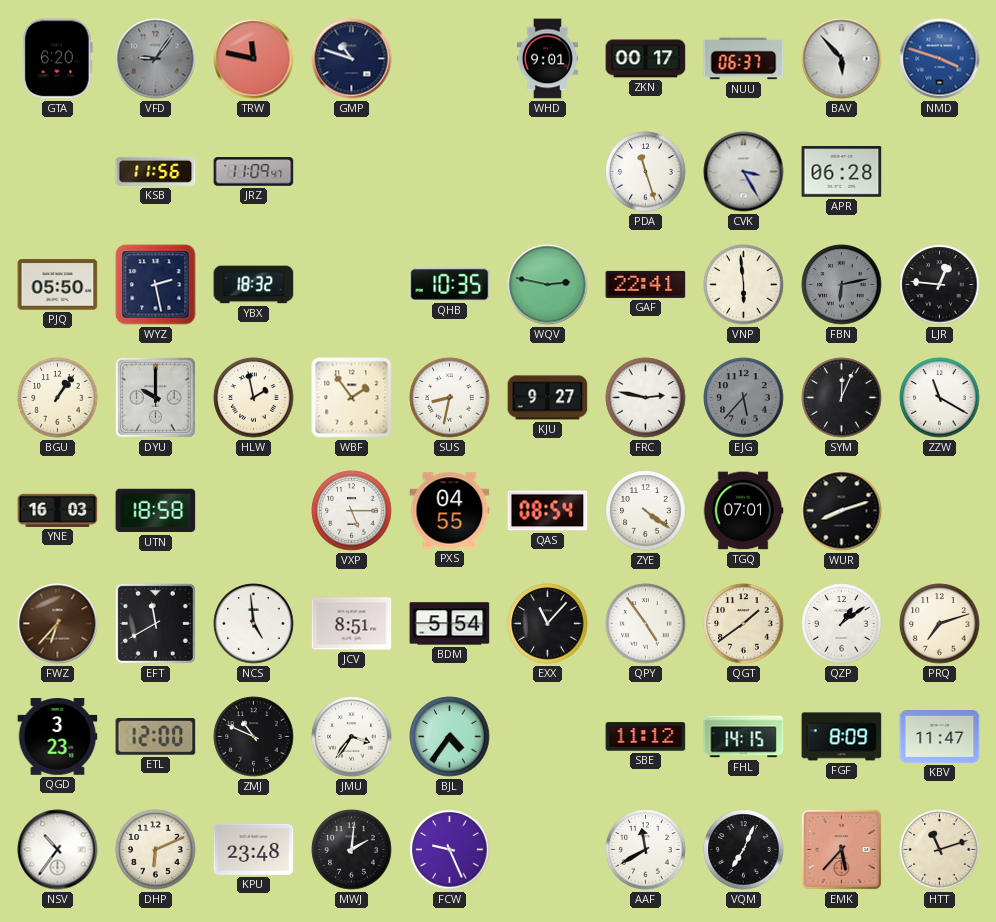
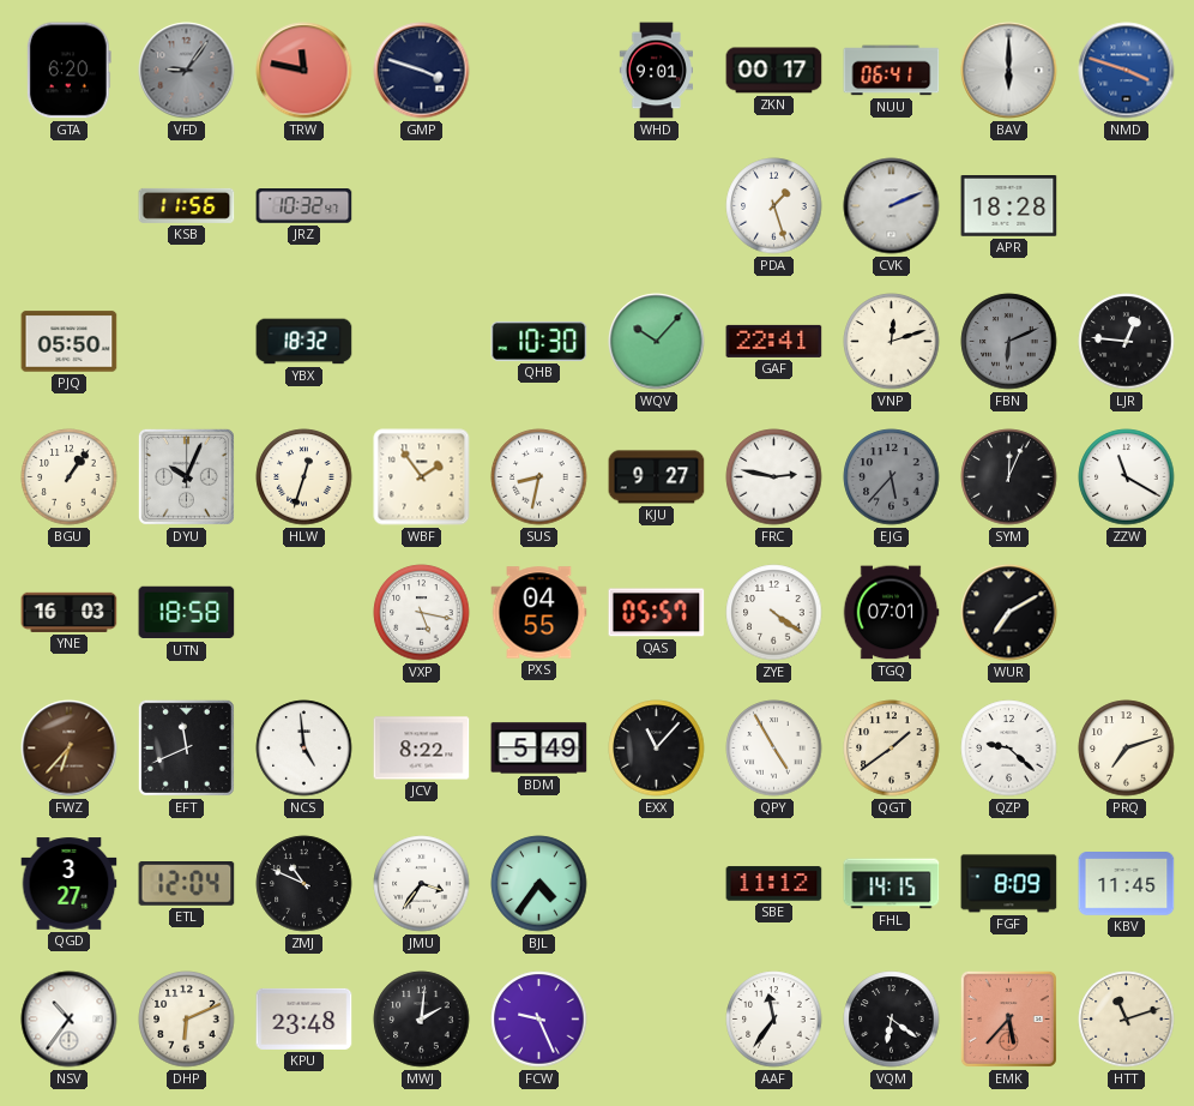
GMP: 10:48 -> 3:48 (422, 71)
NUU: 06:37 -> 06:41 (892, 71)
BAV: 5:53 -> 6:00 (1009, 71)
JRZ: 11:09 -> 10:32 (304, 206)
PDA: 11:27 -> 1:27 (774, 206)
CVK: 3:25 -> 2:11 (892, 206)
APR: 06:28 -> 18:28 (1009, 206)
WYZ: 2:28 -> none (156, 285)
QHB: 10:35 -> 10:30 (539, 341)
WQV: 2:47 -> 10:07 (657, 342)
VNP: 5:59 -> 12:12 (892, 342)
FBN: 6:13 -> 6:11 (1009, 342)
DYU: 10:00 -> 10:04 (186, 476)
HLW: 1:58 -> 12:33 (304, 477)
VXP: 5:15 -> 5:17 (422, 613)
QAS: 08:54 -> 05:57 (657, 613)
WUR: 8:12 -> 7:10 (1009, 613)
EFT: 11:40 -> 11:41 (186, 747)
JCV: 8:51 -> 8:22 (422, 749)
BDM: 5:54 -> 5:49 (539, 749)
QPY: 4:54 -> 4:55 (774, 749)
QZP: 1:09 -> 9:22 (1009, 749)
QGD: 3:23 -> 3:27 (70, 884)
ETL: 12:00 -> 12:04 (187, 884)
KBV: 11:47 -> 11:45 (1127, 884)
AAF: 11:40 -> 11:36 (774, 1020)
VQM: 7:04 -> 6:21 (892, 1020)
